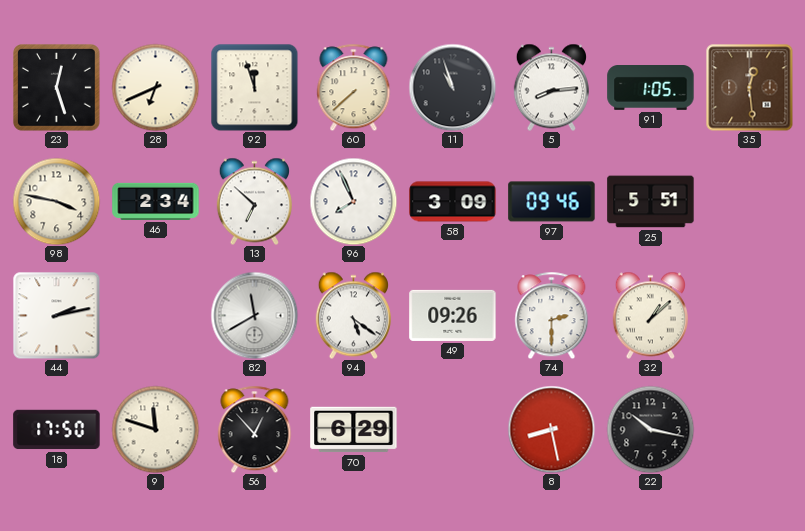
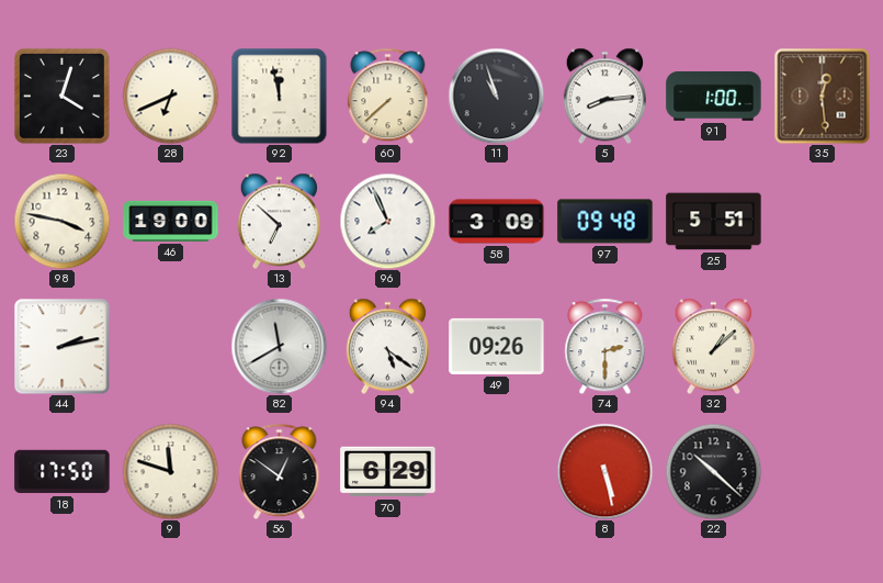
23: 12:27 -> 4:03 (63, 97)
92: 11:57 -> 11:58 (279, 96)
91: 1:05 -> 1:00 (714, 97)
46: 2:34 -> 19:00 (171, 221)
97: 09:46 -> 09:48 (605, 222)
56: 12:53 -> 12:51 (280, 471)
8: 8:28 -> 5:28 (604, 471)
22: 10:17 -> 10:22 (713, 471)
